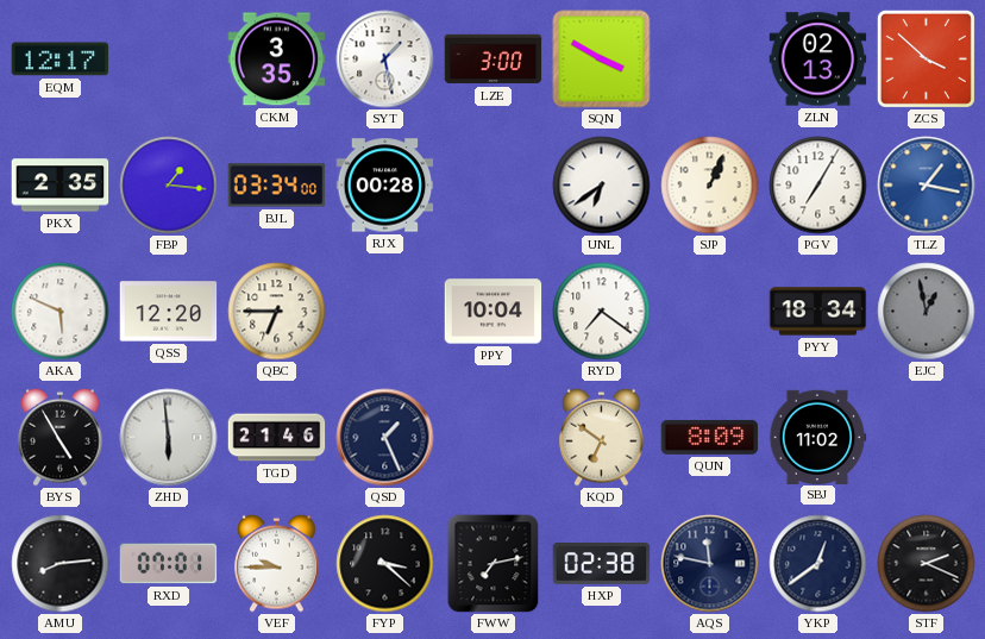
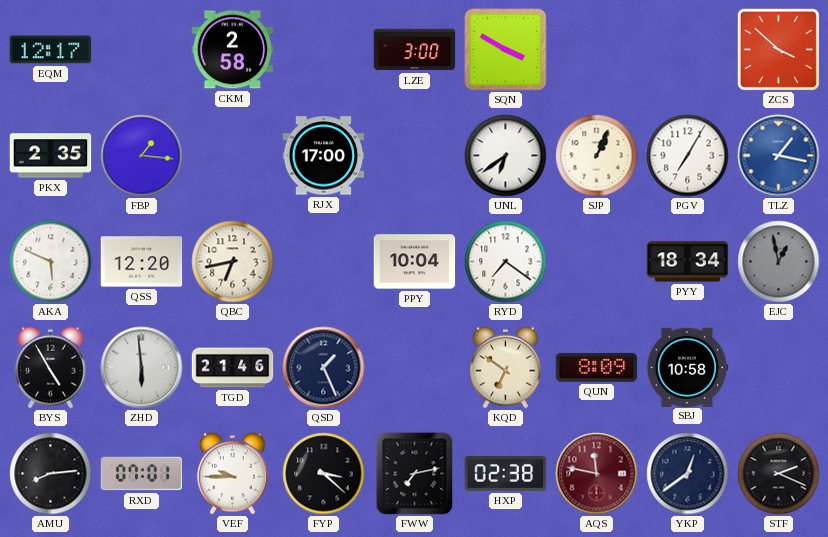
CKM: 3:35 -> 2:58 (233, 50)
SYT: 1:28 -> none (385, 59)
ZLN: 02:13 -> none (818, 59)
BJL: 03:34 -> none (277, 186)
RJX: 00:28 -> 17:00 (324, 156)
QBC: 6:45 -> 6:43 (233, 262)
SBJ: 11:02 -> 10:58 (687, 367)
AQS dial: navy -> burgundy (597, 474)
